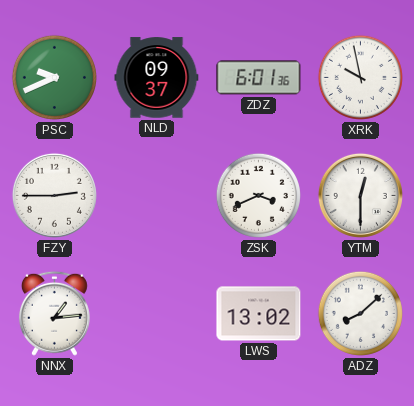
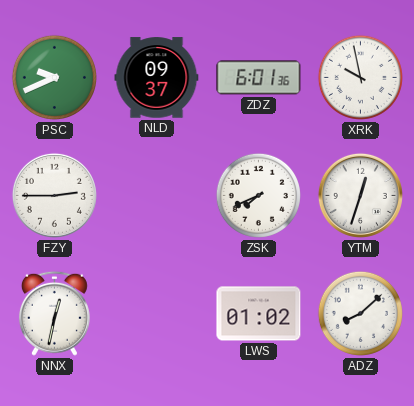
ZSK: 3:41 -> 7:41 (258, 195)
YTM: 12:30 -> 12:33 (360, 195)
NNX: 1:14 -> 12:32 (54, 313)
LWS: 13:02 -> 01:02 (259, 314)
